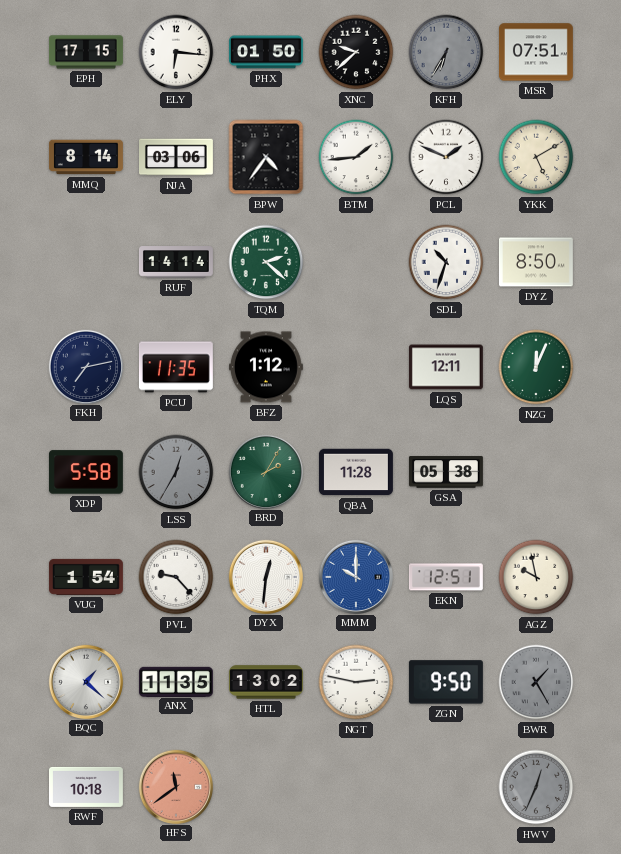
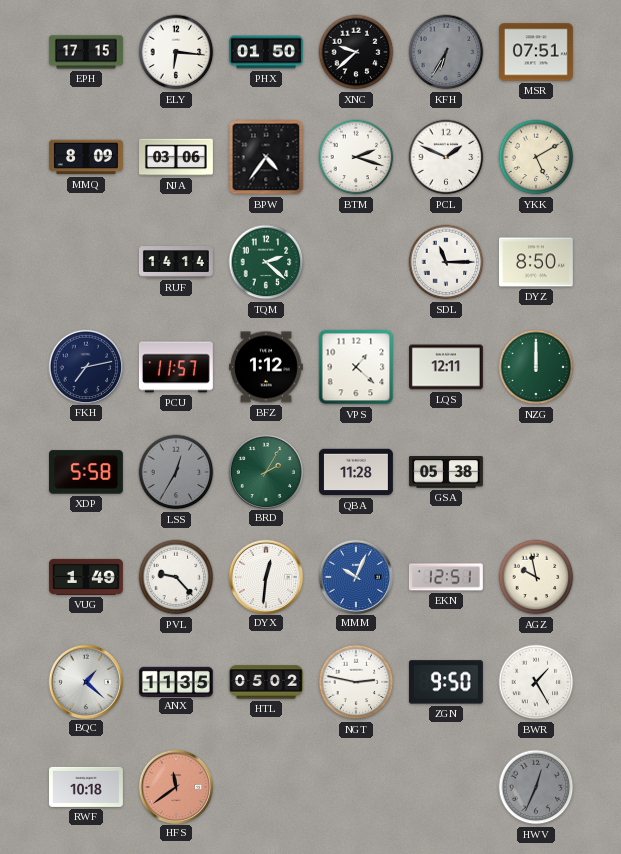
MMQ: 8:14 -> 8:09 (86, 157)
BTM: 1:44 -> 2:18 (356, 157)
SDL: 10:33 -> 11:15 (446, 262)
PCU: 11:35 -> 11:57 (176, 367)
VPS: none -> 1:22 (356, 367)
NZG: 12:04 -> 12:00 (536, 367)
VUG: 1:54 -> 1:49 (86, 577)
MMM: 10:00 -> 10:04 (355, 576)
HTL: 13:02 -> 05:02 (266, 682)
BWR dial: grey -> white (536, 682)
